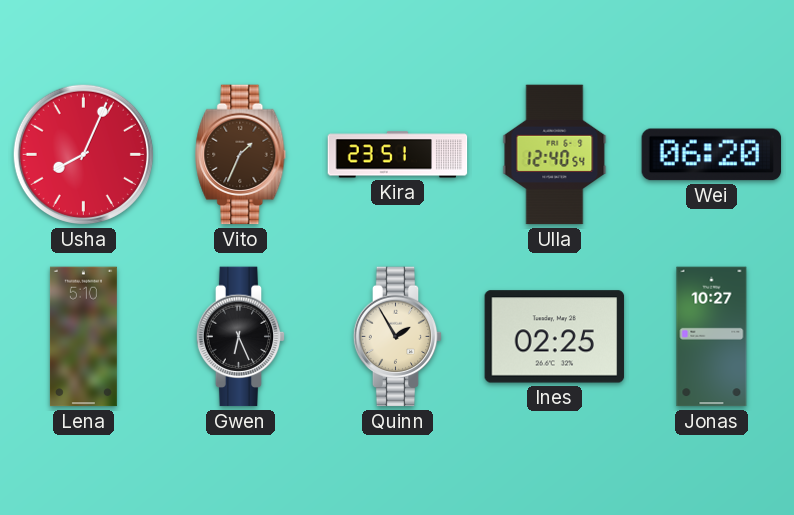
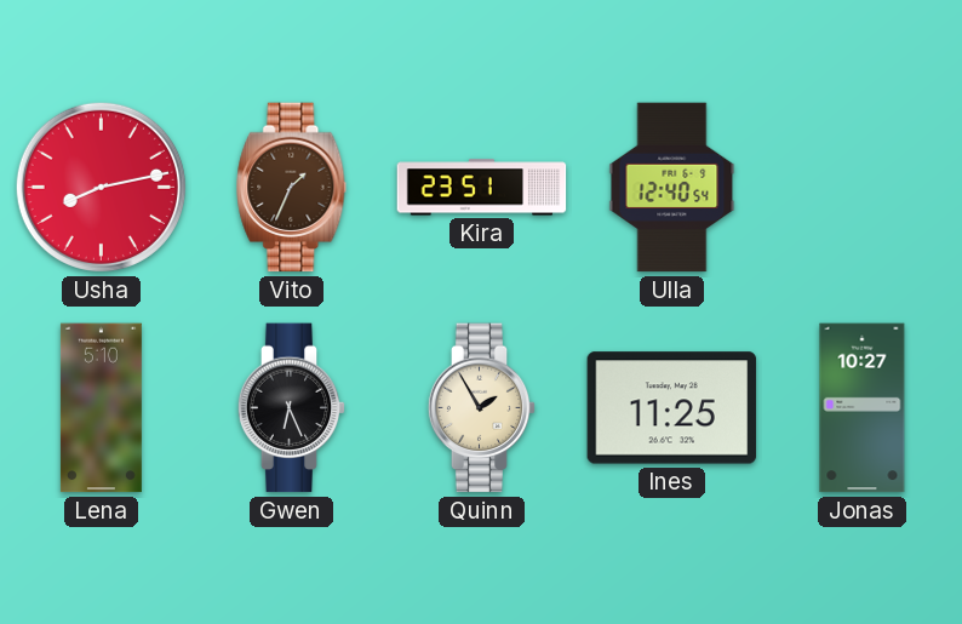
Usha: 8:04 -> 8:13 (101, 187)
Wei: 06:20 -> none (712, 155)
Ines: 02:25 -> 11:25 (672, 408)
